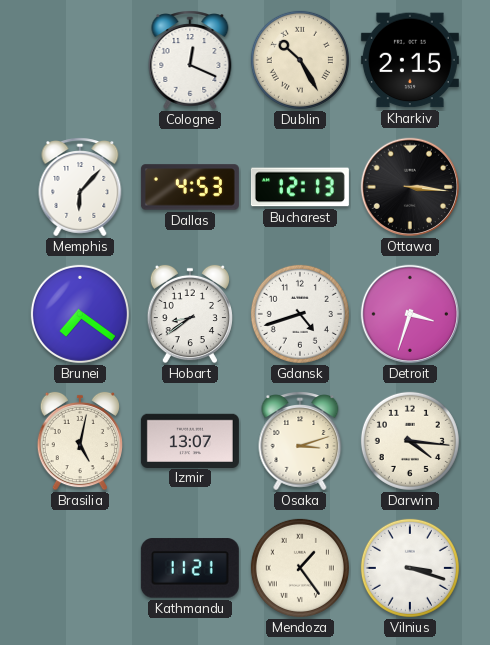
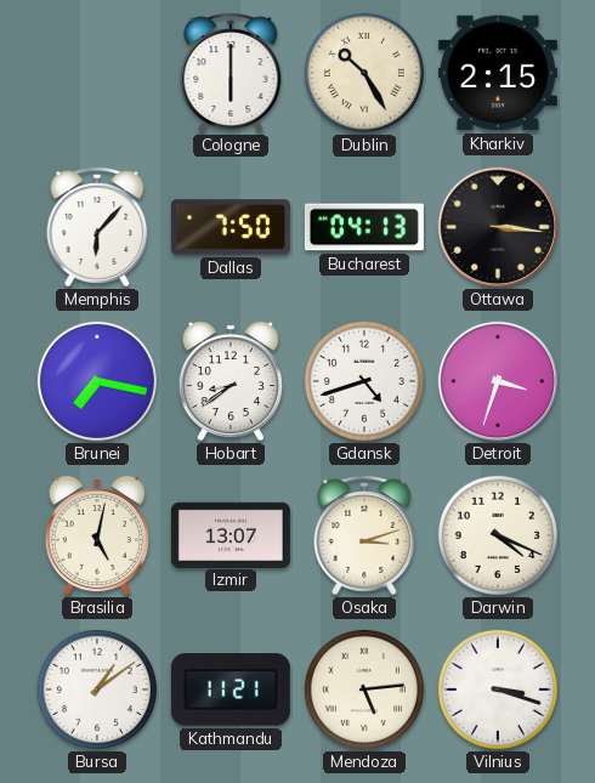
Cologne: 12:19 -> 6:00 (231, 73)
Dallas: 4:53 -> 7:50 (231, 227)
Bucharest: 12:13 -> 04:13 (364, 227)
Brunei: 7:21 -> 7:17 (97, 381)
Darwin: 4:16 -> 4:19 (498, 535)
Bursa: none -> 1:09 (97, 690)
Mendoza: 1:24 -> 5:14 (364, 690)
